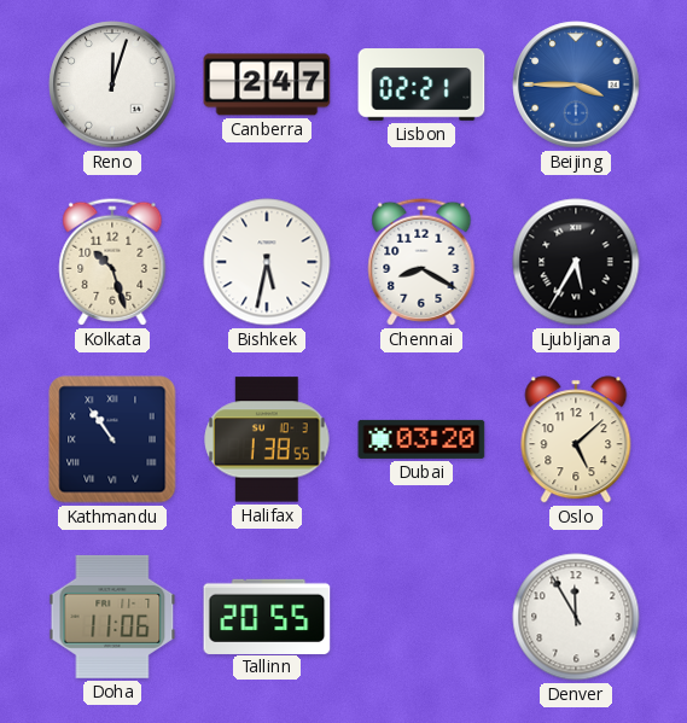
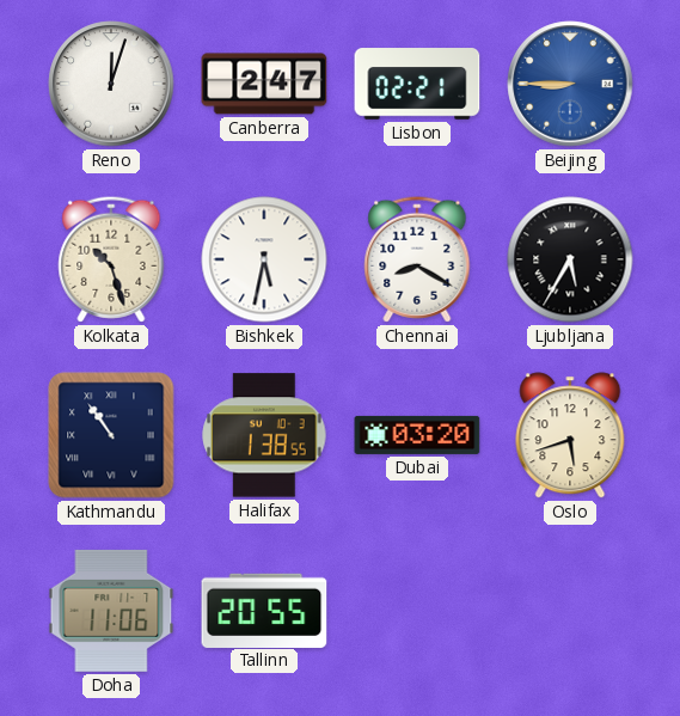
Beijing: 3:45 -> 8:45 (570, 84)
Oslo: 5:08 -> 5:42 (570, 435)
Denver: 11:55 -> none (576, 617)
